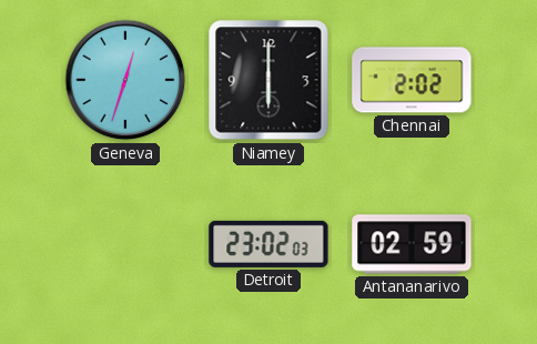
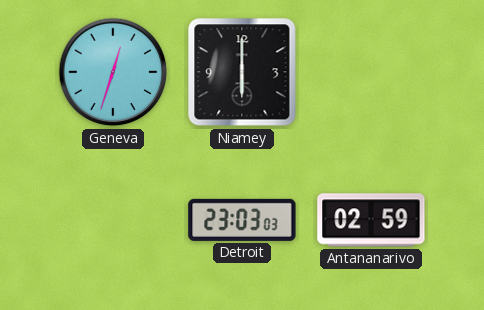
Chennai: 2:02 -> none (412, 80)
Detroit: 23:02 -> 23:03 (242, 220)
